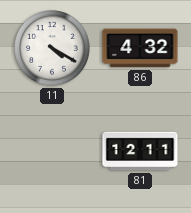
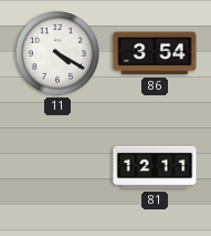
86: 4:32 -> 3:54 (155, 53)
